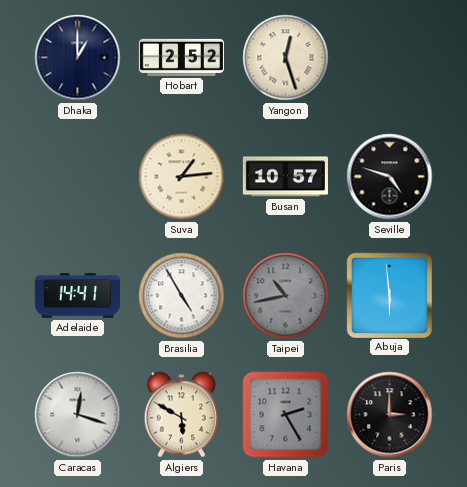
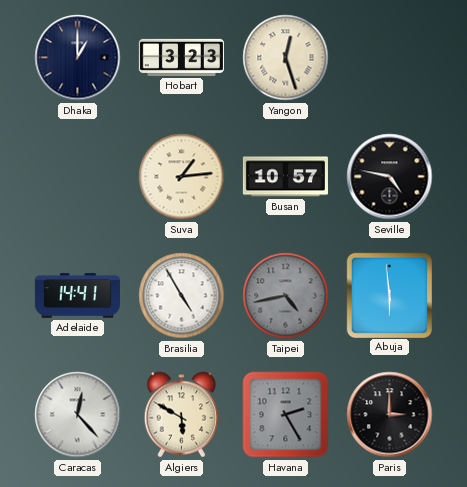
Hobart: 2:52 -> 3:23 (181, 57)
Seville: 4:48 -> 4:47 (390, 177)
Taipei: 10:43 -> 4:43 (286, 296)
Caracas: 12:18 -> 12:23 (78, 415)
